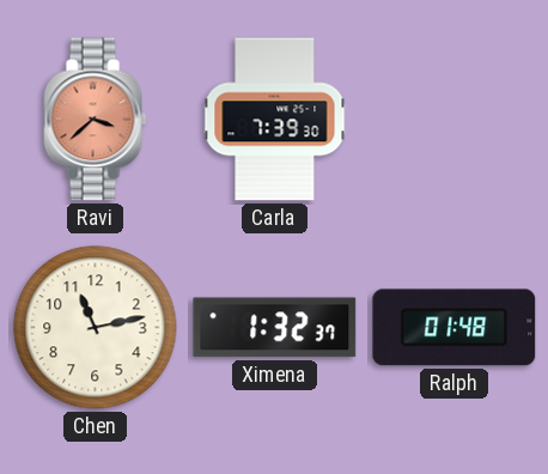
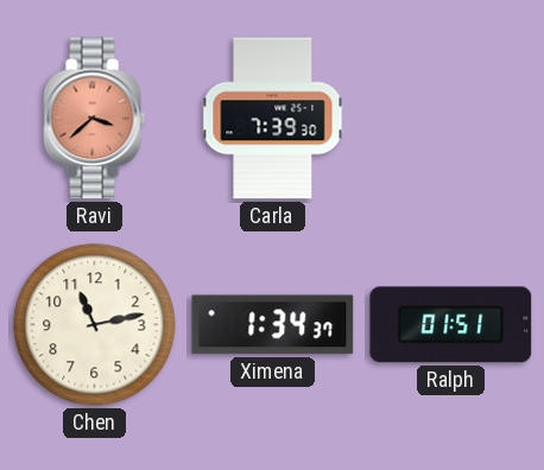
Ximena: 1:32 -> 1:34 (273, 325)
Ralph: 01:48 -> 01:51 (451, 325)
